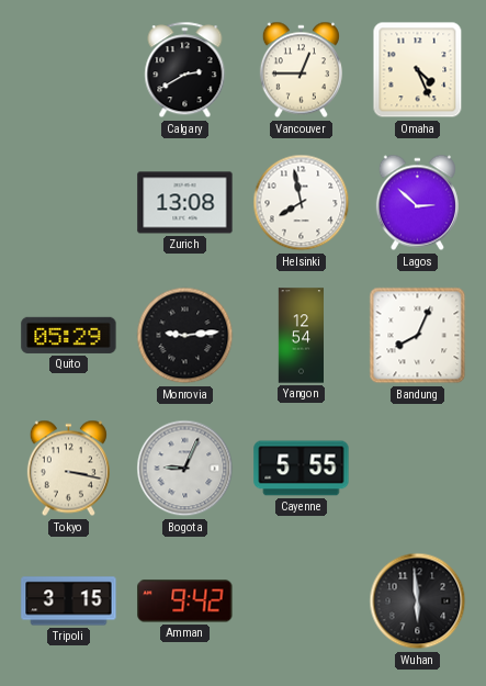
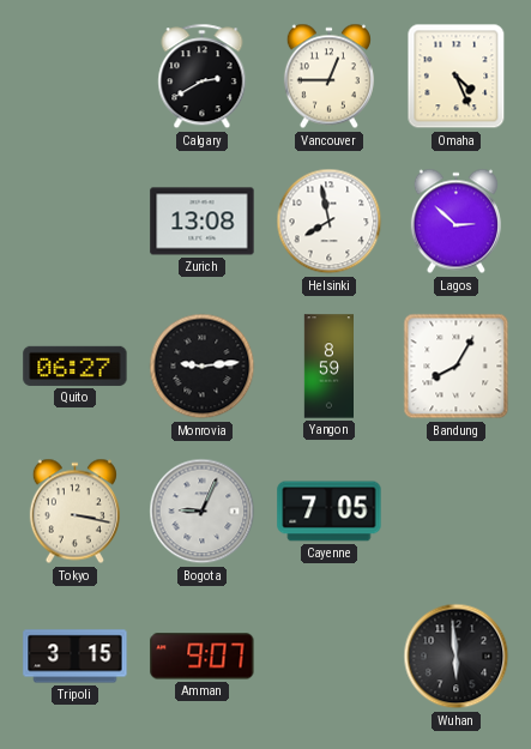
Quito: 05:29 -> 06:27 (76, 366)
Yangon: 12:54 -> 8:59 (330, 367)
Bandung: 8:04 -> 8:05 (457, 367)
Cayenne: 5:55 -> 7:05 (330, 512)
Amman: 9:42 -> 9:07 (203, 657)
